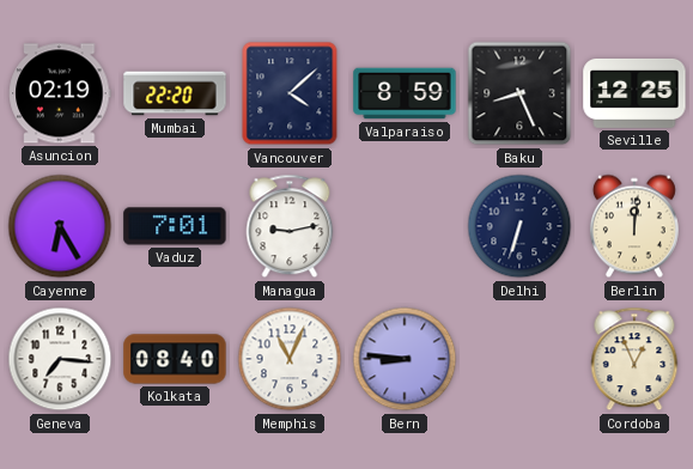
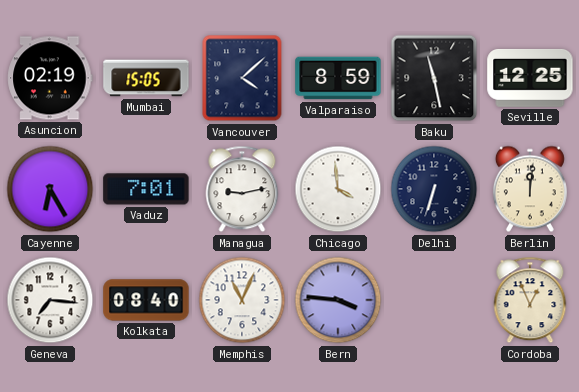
Mumbai: 22:20 -> 15:05 (146, 78)
Baku: 8:26 -> 11:28 (434, 78)
Chicago: none -> 3:59 (338, 189)
Bern: 8:46 -> 3:46 (338, 300)
